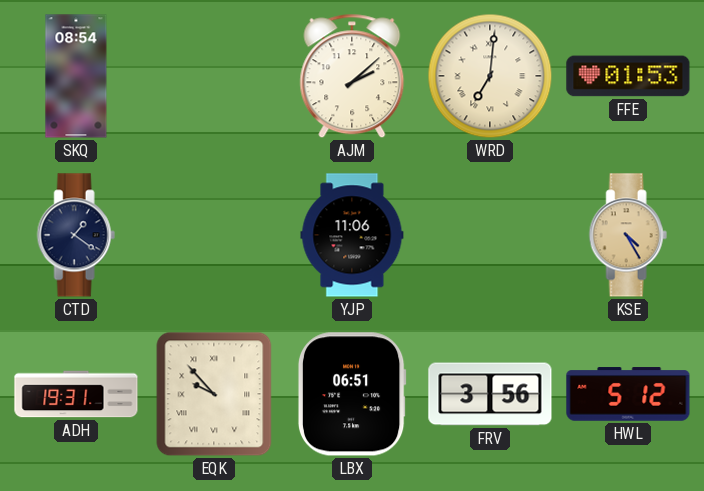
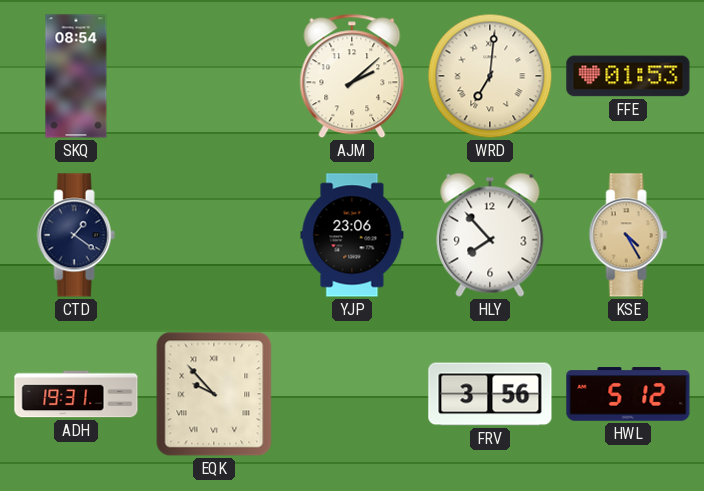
YJP: 11:06 -> 23:06 (352, 235)
HLY: none -> 7:53 (490, 235)
LBX: 06:51 -> none (352, 394)
